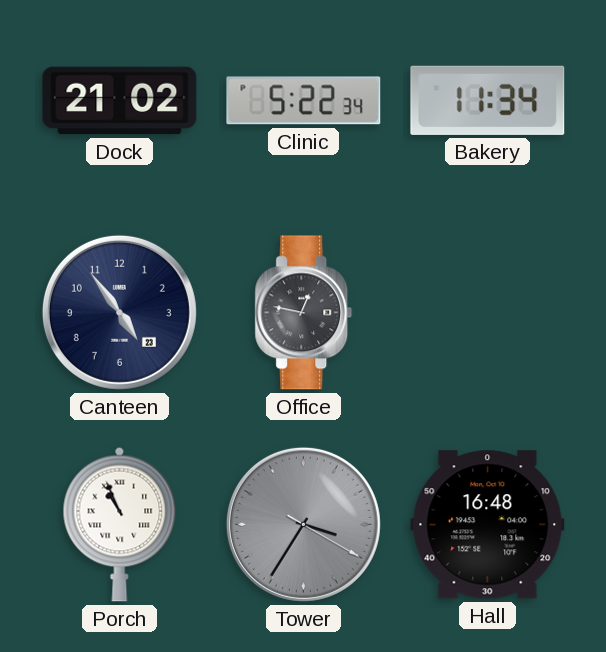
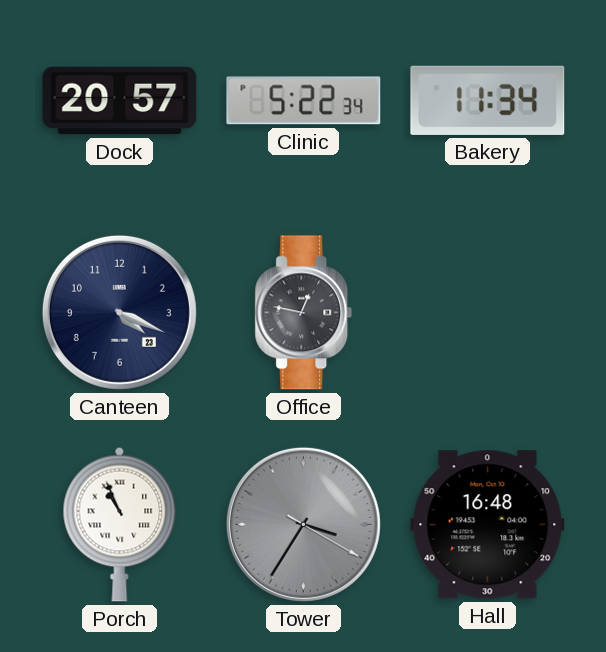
Dock: 21:02 -> 20:57 (120, 101)
Canteen: 4:54 -> 4:19 (119, 312)
